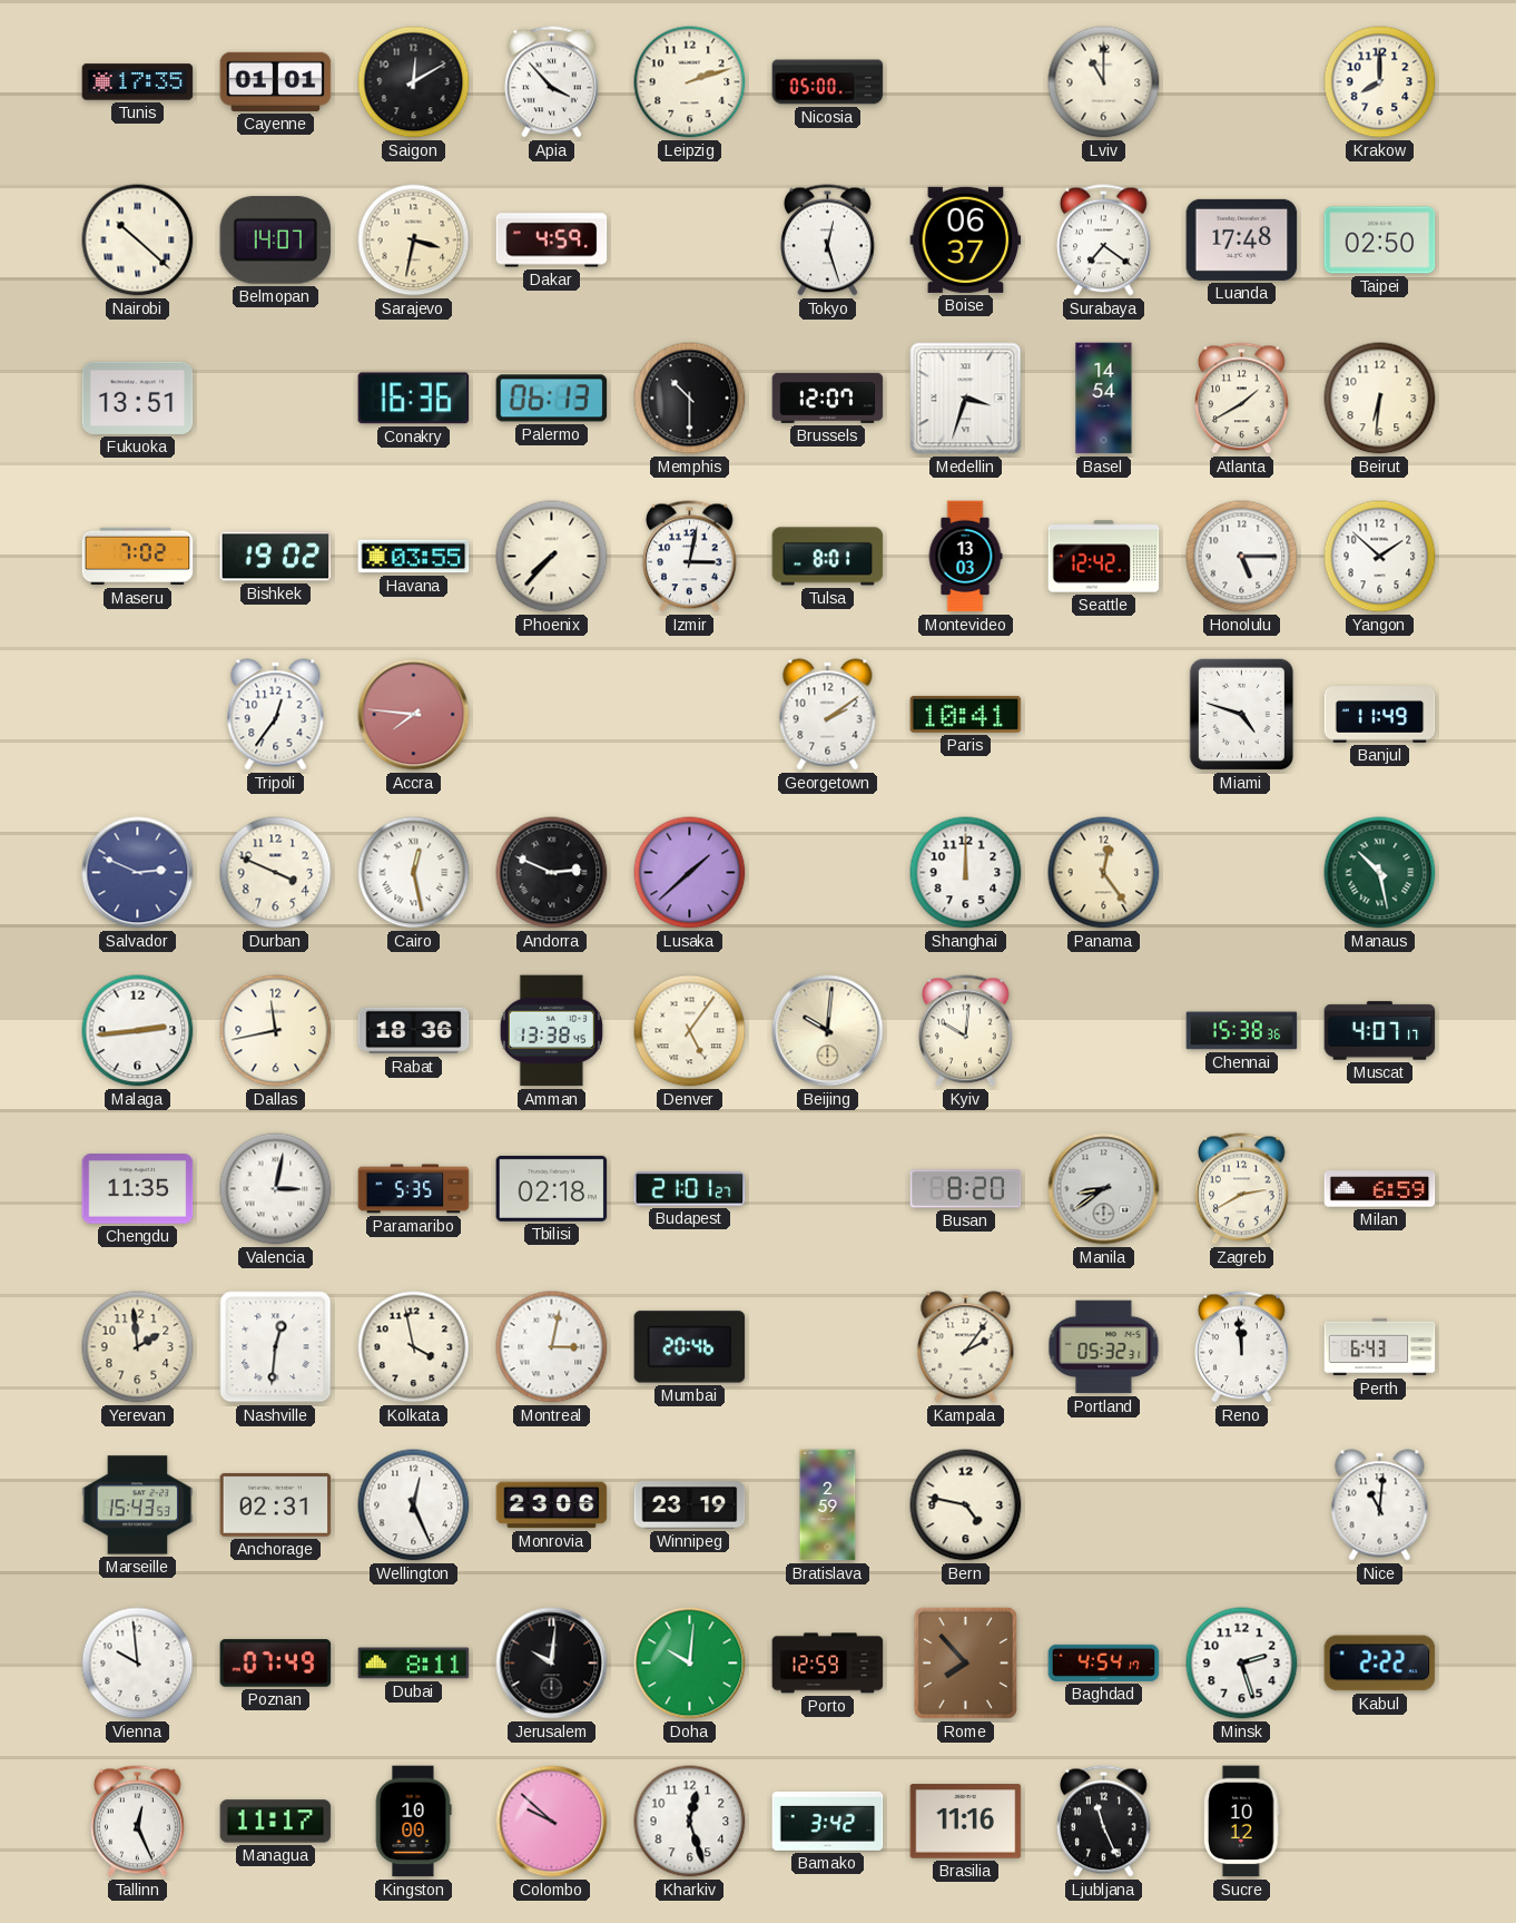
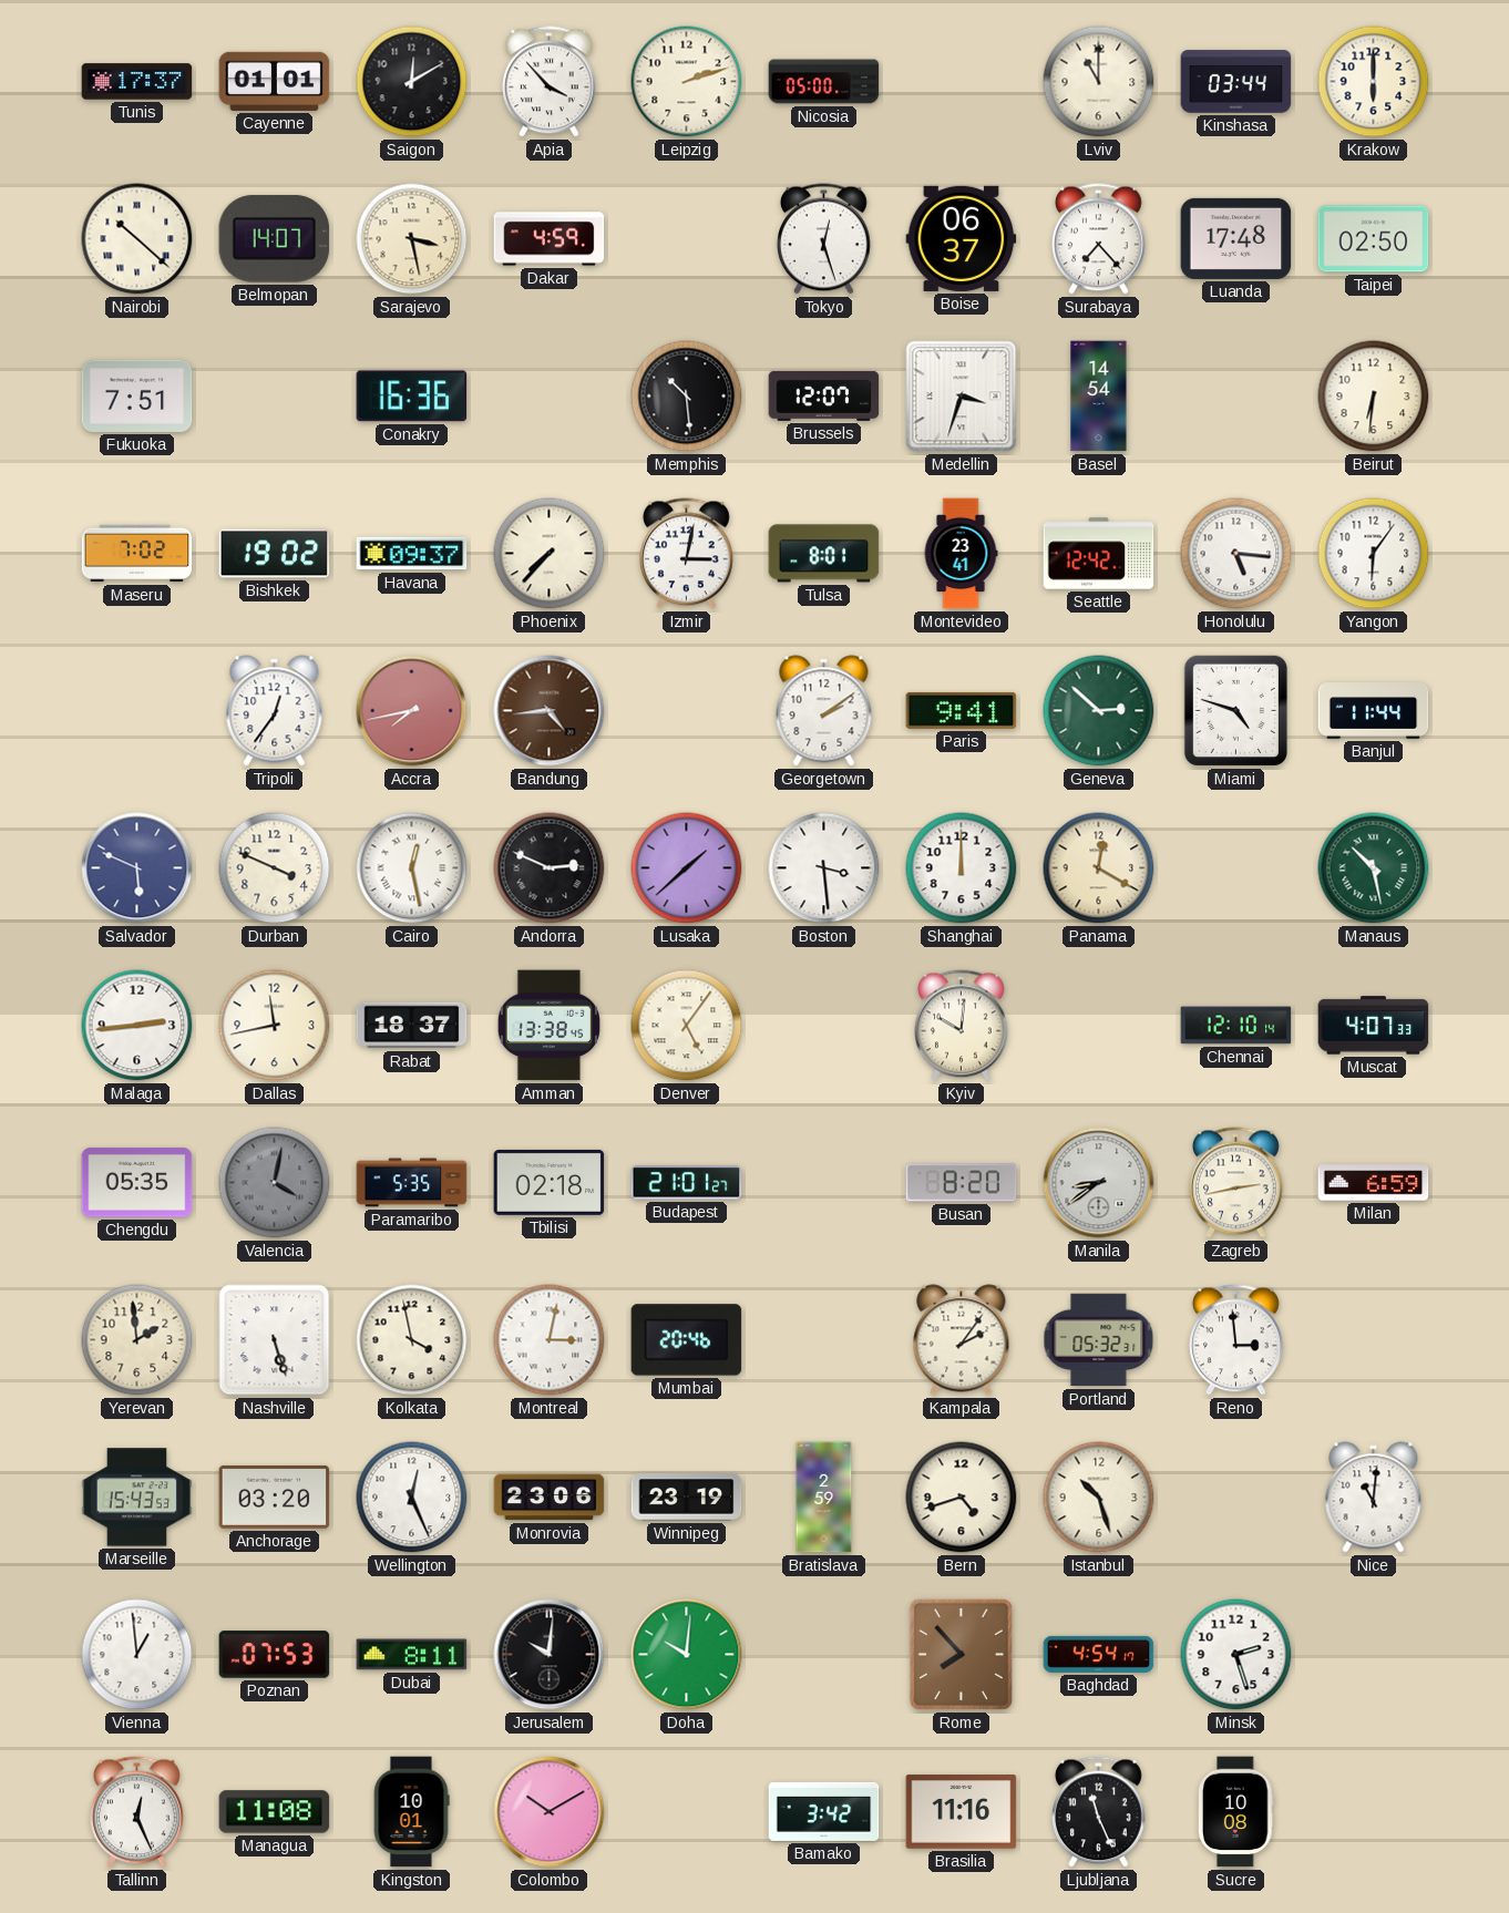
Tunis: 17:35 -> 17:37 (137, 82)
Kinshasa: none -> 03:44 (1236, 82)
Krakow: 8:00 -> 6:00 (1374, 82)
Sarajevo: 3:32 -> 3:28 (412, 239)
Surabaya: 7:21 -> 7:23 (1099, 239)
Fukuoka: 13:51 -> 7:51 (137, 395)
Palermo: 06:13 -> none (552, 399)
Memphis: 10:30 -> 10:29 (687, 397)
Atlanta: 1:40 -> none (1242, 399)
Havana: 03:55 -> 09:37 (412, 554)
Montevideo: 13:03 -> 23:41 (961, 554)
Honolulu: 5:15 -> 5:16 (1236, 554)
Yangon: 1:52 -> 6:06 (1374, 554)
Accra: 7:46 -> 7:43 (412, 711)
Bandung: none -> 4:44 (550, 711)
Paris: 10:41 -> 9:41 (962, 710)
Geneva: none -> 2:52 (1099, 711)
Banjul: 11:49 -> 11:44 (1374, 711)
Salvador: 2:49 -> 5:49 (137, 868)
Boston: none -> 3:29 (824, 868)
Panama: 12:24 -> 12:20 (1099, 868)
Rabat: 18:36 -> 18:37 (412, 1026)
Beijing: 10:01 -> none (828, 1031)
Chennai: 15:38 -> 12:10 (1236, 1026)
Muscat: 4:07:17 -> 4:07:33 (1374, 1026)
Chengdu: 11:35 -> 05:35 (137, 1183)
Valencia: 3:02 -> 4:02 (275, 1183)
Valencia dial: white -> grey (275, 1183)
Zagreb: 2:40 -> 2:43 (1236, 1183)
Nashville: 12:31 -> 5:27 (275, 1340)
Reno: 11:59 -> 2:59 (1236, 1340)
Perth: 6:43 -> none (1380, 1347)
Anchorage: 02:31 -> 03:20 (275, 1497)
Bern: 4:47 -> 4:42 (962, 1498)
Istanbul: none -> 10:27 (1099, 1498)
Vienna: 9:59 -> 12:59 (137, 1655)
Poznan: 07:49 -> 07:53 (275, 1655)
Porto: 12:59 -> none (828, 1664)
Kabul: 2:22 -> none (1380, 1664)
Managua: 11:17 -> 11:08 (275, 1812)
Kingston: 10:00 -> 10:01 (411, 1812)
Colombo: 9:52 -> 10:10 (550, 1812)
Kharkiv: 12:27 -> none (690, 1822)
Sucre: 10:12 -> 10:08 (1236, 1812)
